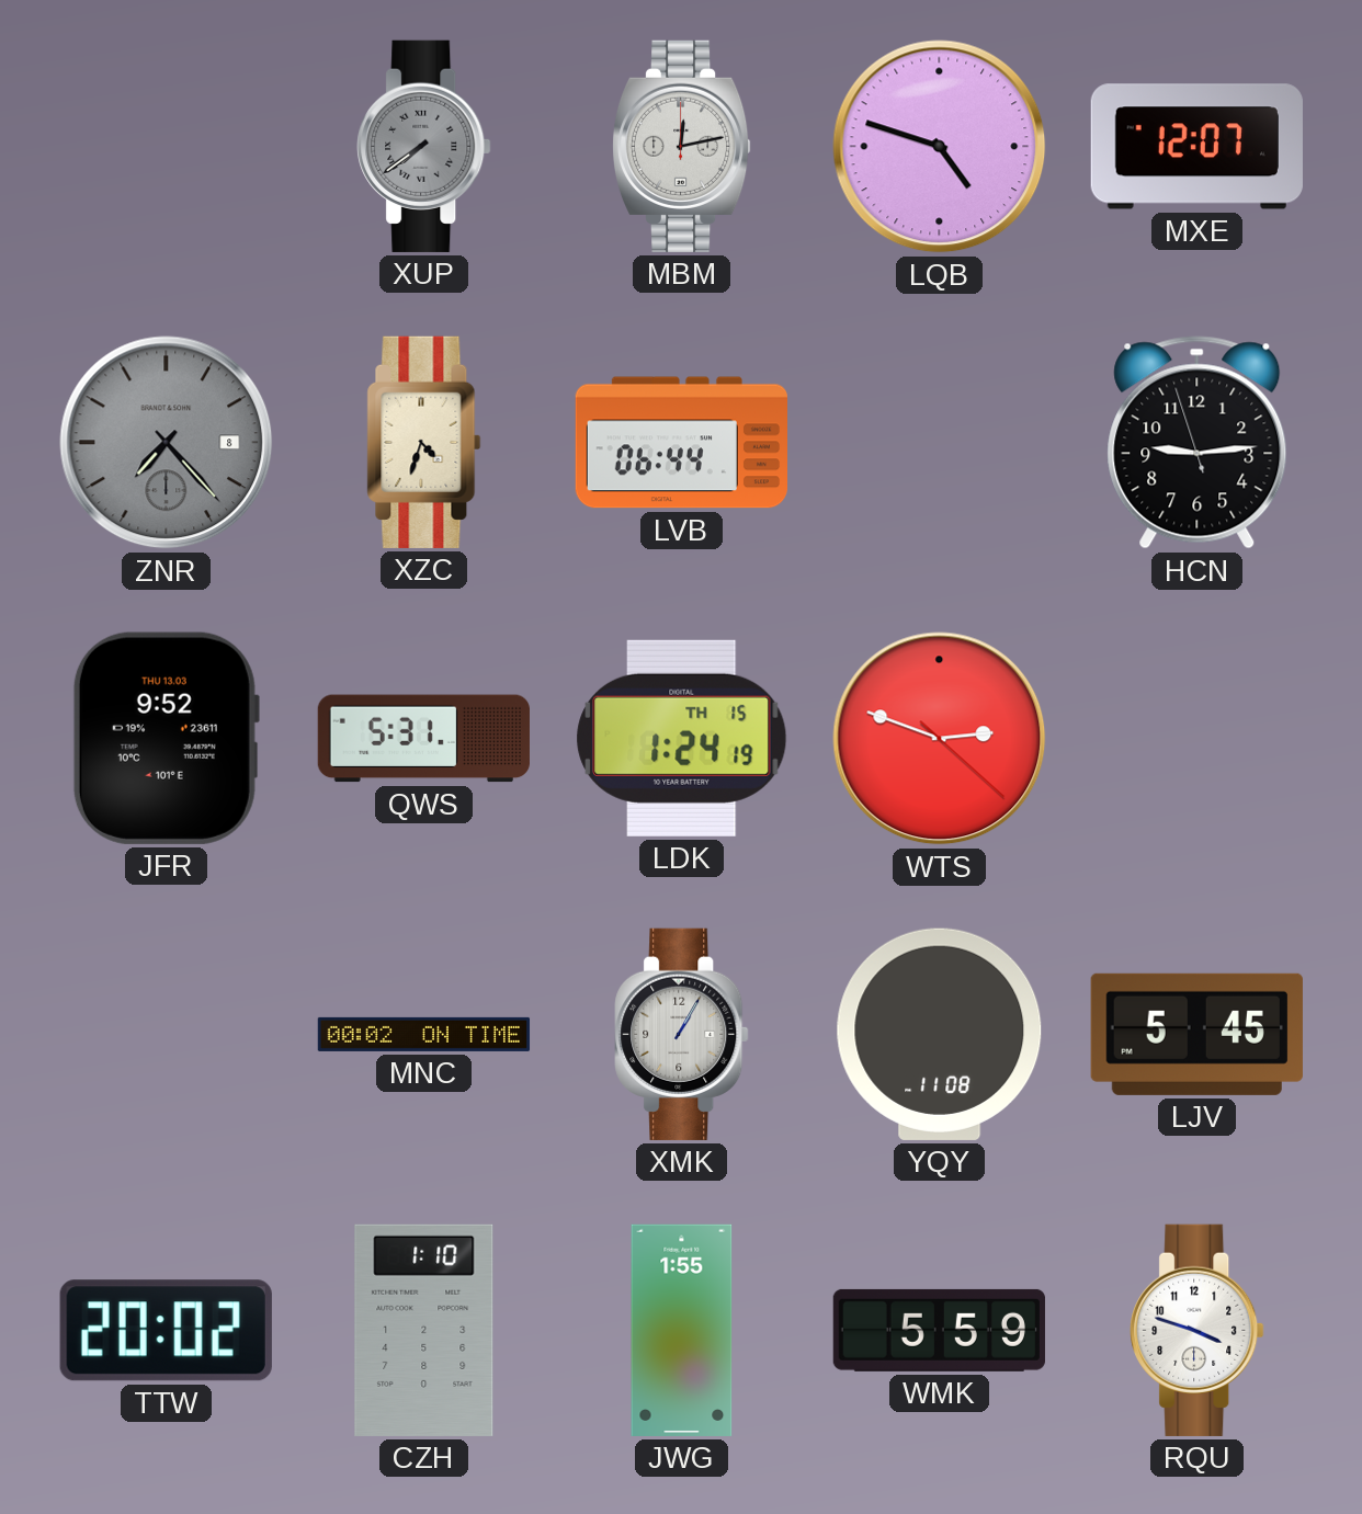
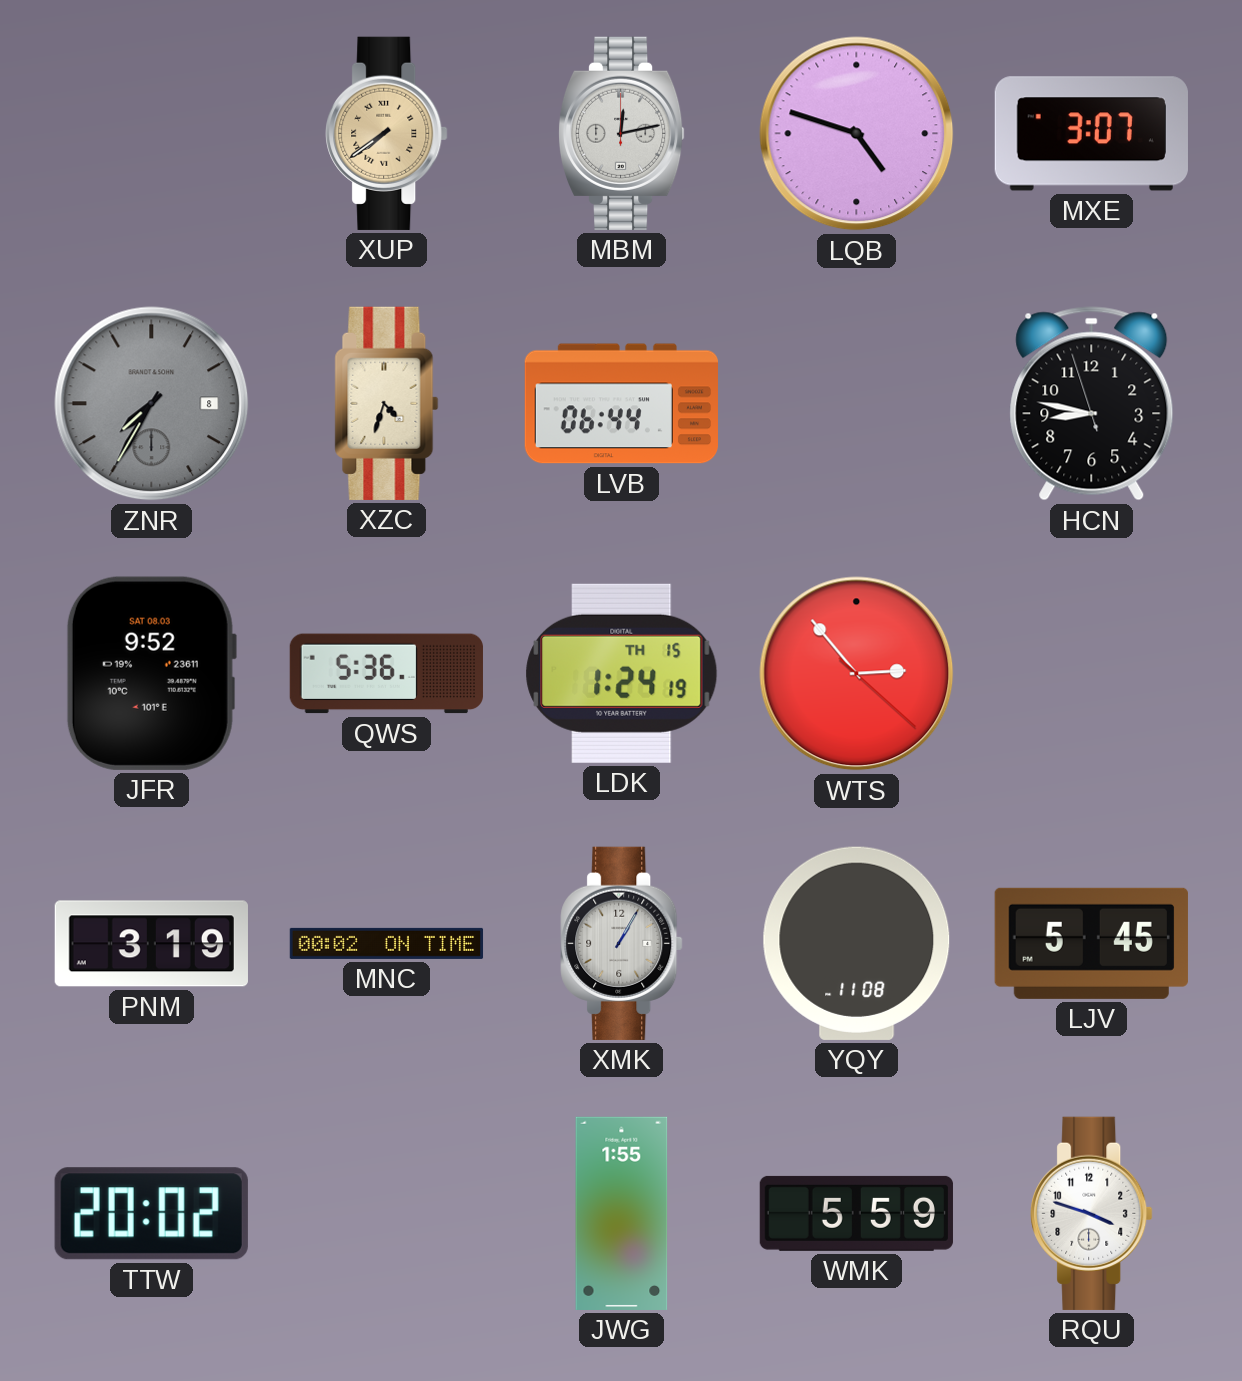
XUP dial: grey -> champagne (387, 133)
MXE: 12:07 -> 3:07 (1091, 134)
ZNR: 7:23 -> 7:35 (152, 404)
HCN: 9:13 -> 8:46 (1092, 404)
JFR date: THU 13.03 -> SAT 08.03 (151, 673)
QWS: 5:31 -> 5:36 (386, 674)
WTS: 2:48 -> 2:53 (857, 674)
PNM: none -> 3:19 (151, 944)
CZH: 1:10 -> none (424, 1330)
